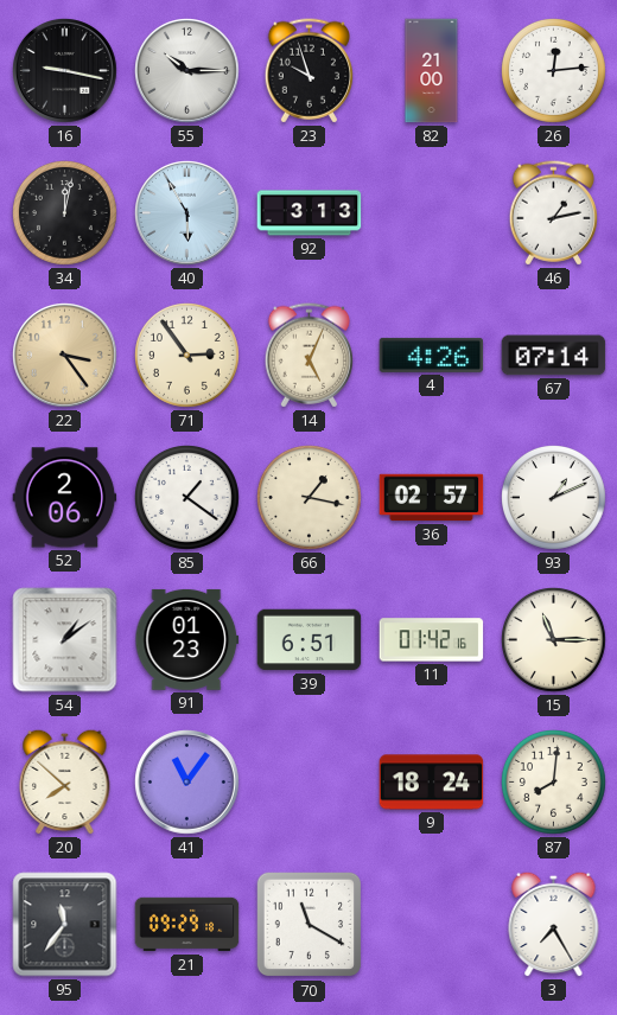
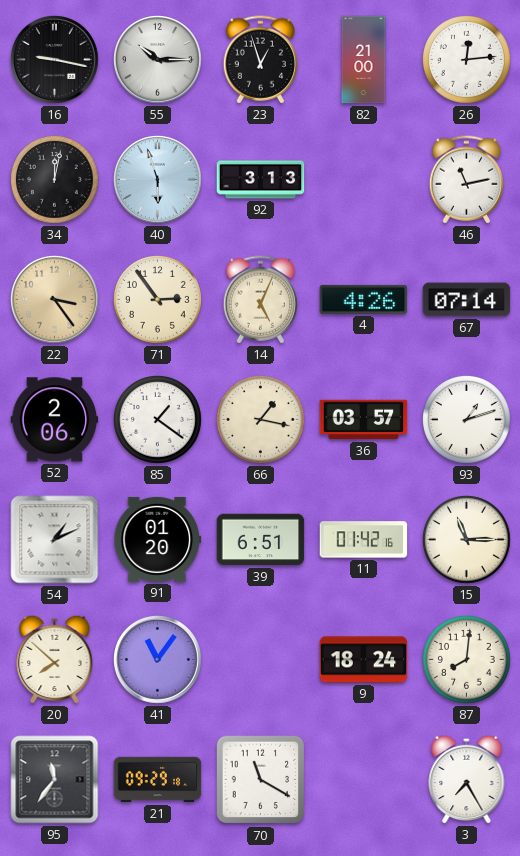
23: 9:57 -> 12:57 (260, 60)
40: 5:55 -> 5:57 (158, 180)
46: 1:13 -> 11:13 (466, 180)
36: 02:57 -> 03:57 (364, 420)
93: 1:11 -> 1:12 (467, 420)
54: 1:09 -> 1:11 (55, 540)
91: 01:23 -> 01:20 (158, 539)
